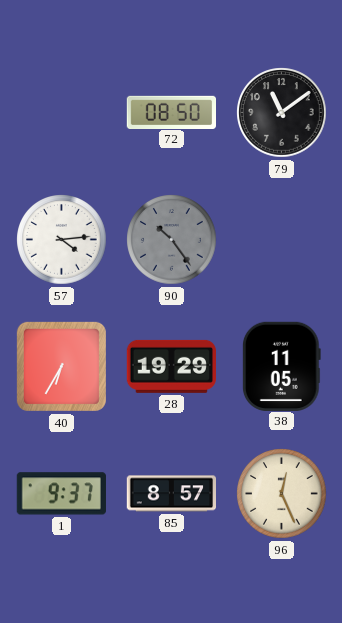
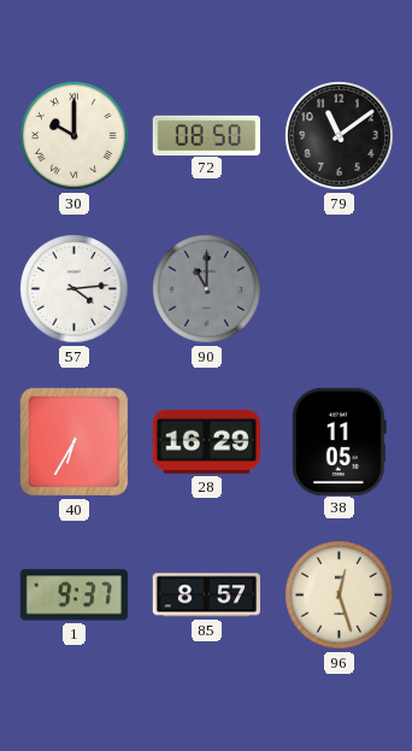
30: none -> 10:00 (75, 136)
90: 10:24 -> 11:00 (207, 289)
28: 19:29 -> 16:29 (206, 441)
96: 12:26 -> 12:27 (340, 595)
